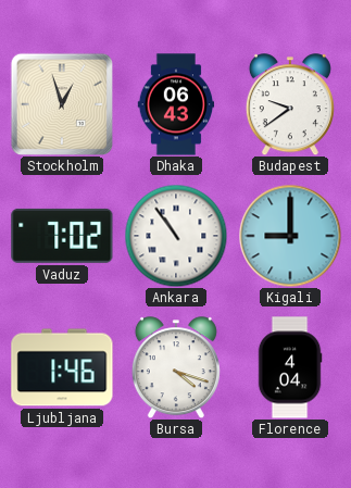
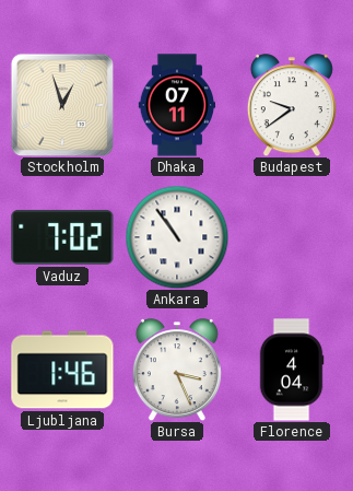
Dhaka: 06:43 -> 07:11 (177, 105)
Kigali: 9:00 -> none (290, 236)
Bursa: 4:18 -> 3:26 (177, 370)
